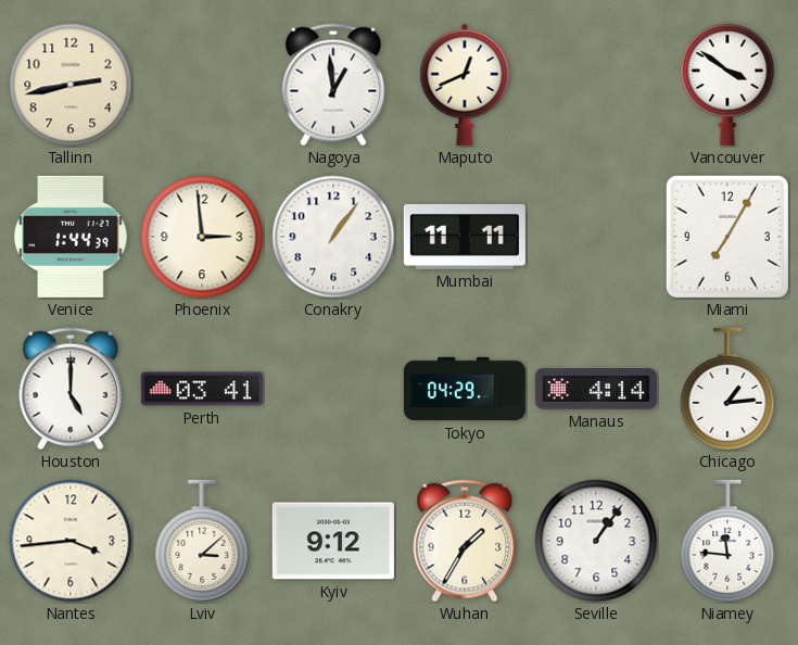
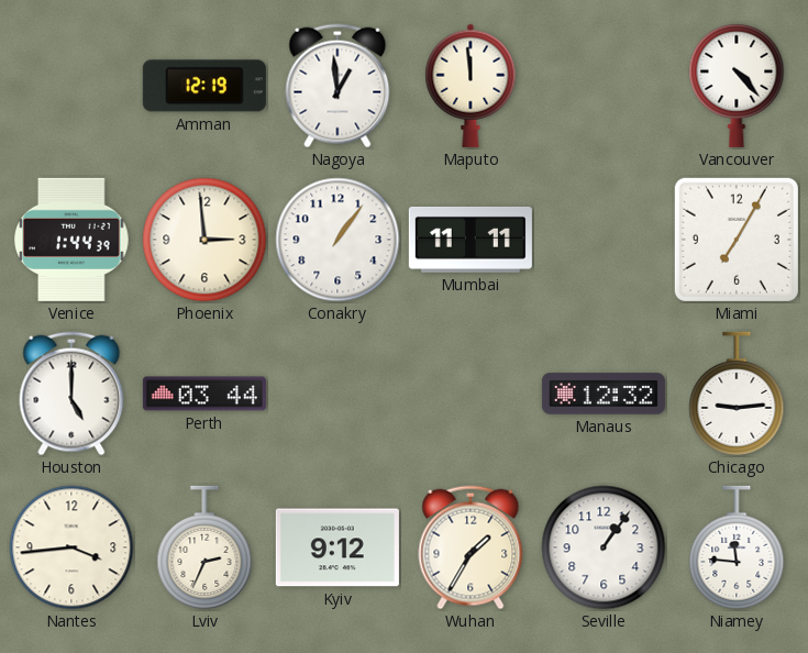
Tallinn: 2:43 -> none (71, 85)
Amman: none -> 12:19 (204, 86)
Maputo: 12:41 -> 11:59 (471, 86)
Vancouver: 3:51 -> 4:23 (737, 85)
Perth: 03:41 -> 03:44 (204, 394)
Tokyo: 04:29 -> none (465, 389)
Manaus: 4:14 -> 12:32 (604, 394)
Chicago: 1:14 -> 9:14 (737, 394)
Lviv: 3:08 -> 2:34 (204, 547)
